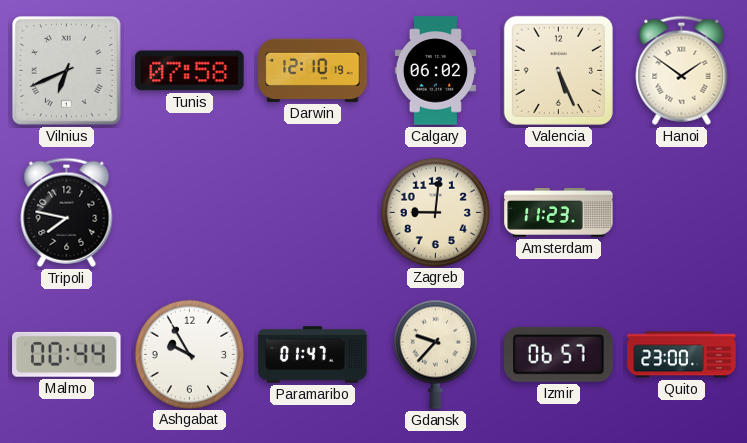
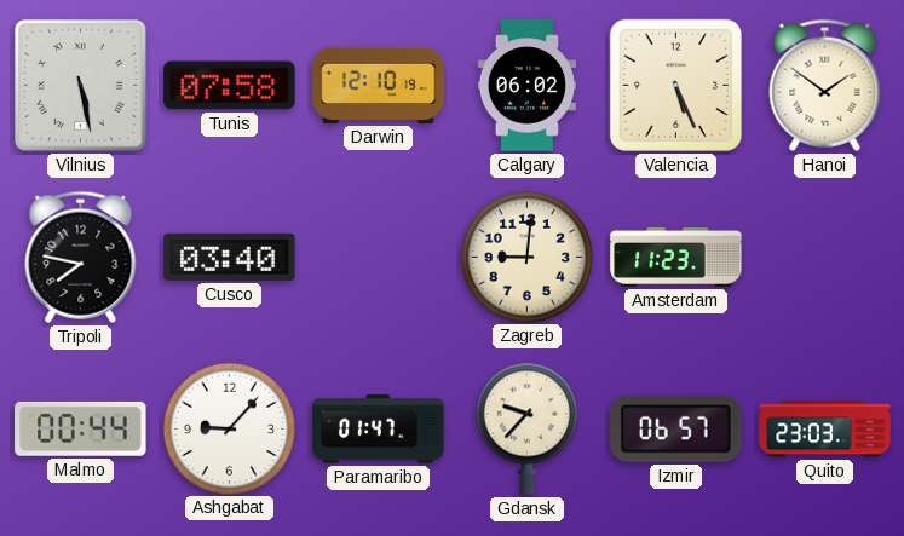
Vilnius: 6:41 -> 5:28 (81, 86)
Cusco: none -> 03:40 (230, 257)
Ashgabat: 9:55 -> 9:07 (229, 428)
Quito: 23:00 -> 23:03 (825, 430)
